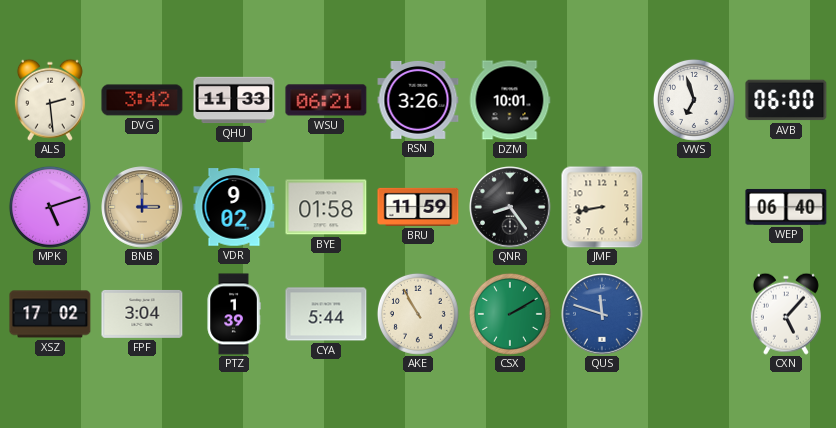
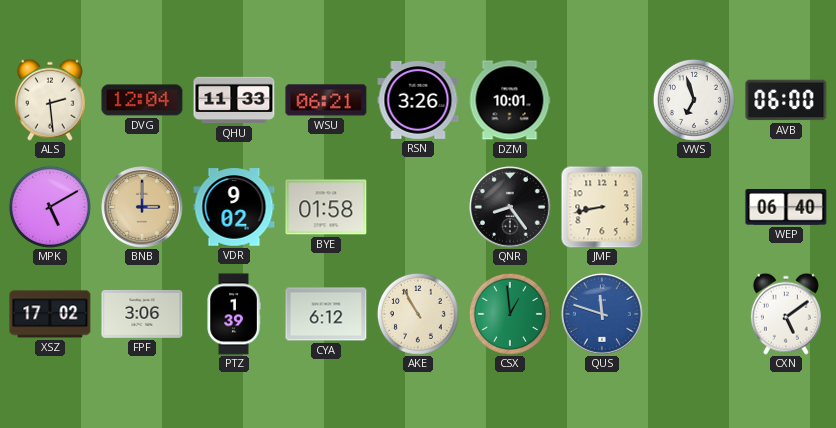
DVG: 3:42 -> 12:04 (142, 100)
MPK: 5:12 -> 5:10 (50, 207)
BRU: 11:59 -> none (418, 207)
FPF: 3:04 -> 3:06 (142, 314)
CYA: 5:44 -> 6:12 (326, 314)
CSX: 2:10 -> 12:59 (510, 314)
CXN: 5:07 -> 5:09 (786, 314)
